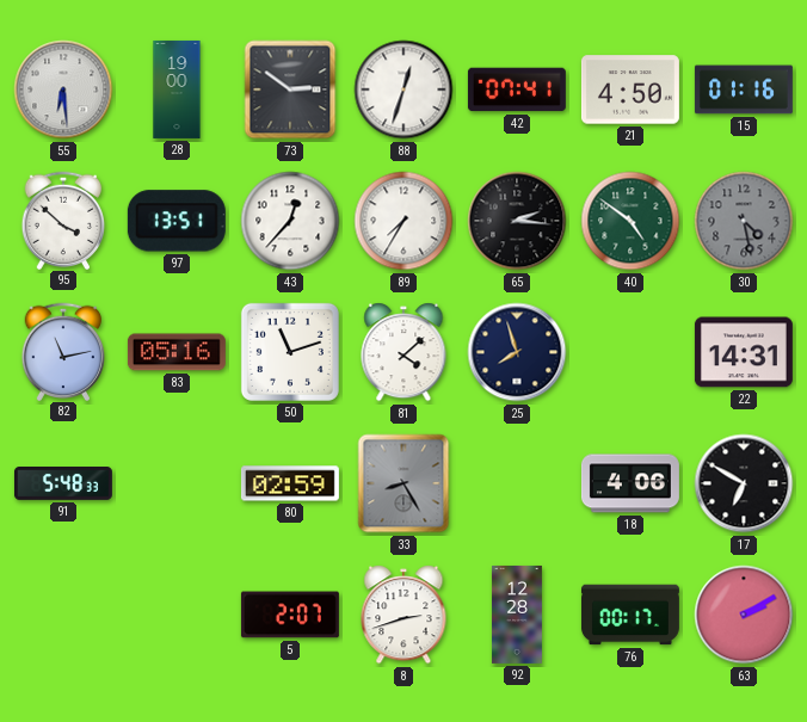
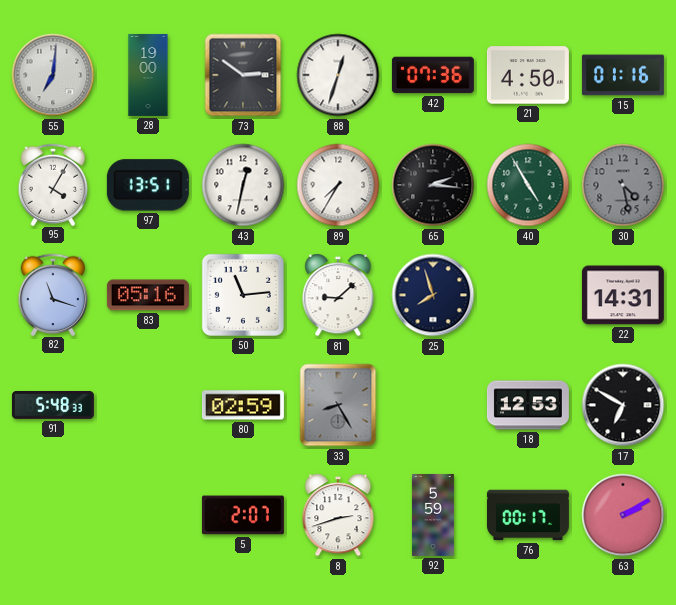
55: 6:29 -> 7:01 (53, 75)
42: 07:41 -> 07:36 (433, 75)
95: 3:52 -> 4:05 (53, 184)
43: 12:37 -> 12:32 (243, 185)
40: 4:51 -> 4:55 (528, 185)
82: 11:13 -> 11:18 (53, 294)
50: 11:12 -> 11:14 (243, 295)
81: 4:08 -> 9:08 (338, 295)
18: 4:06 -> 12:53 (528, 405)
92: 12:28 -> 5:59 (433, 515)
